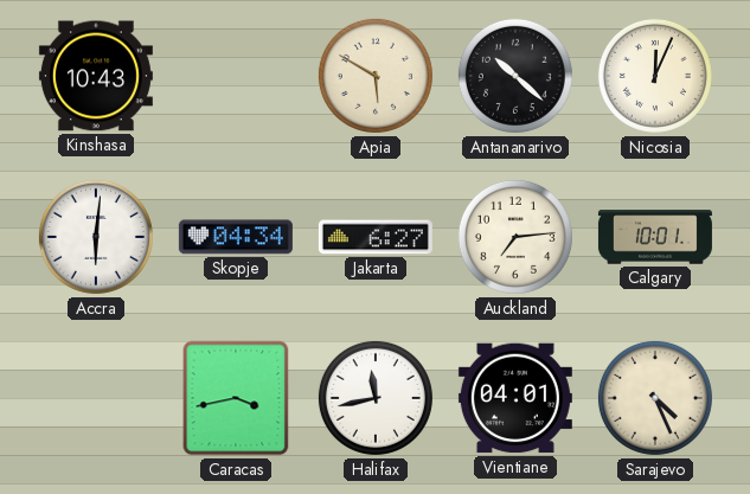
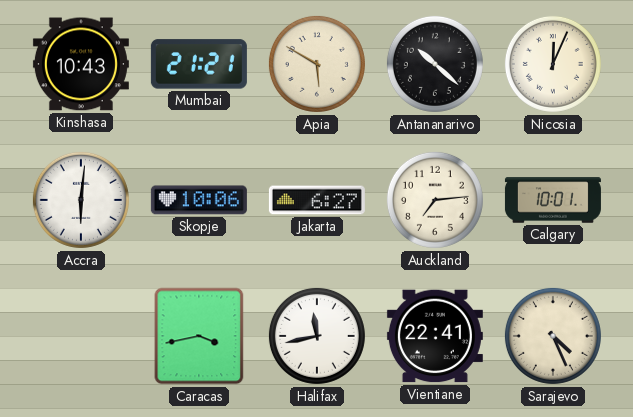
Mumbai: none -> 21:21 (199, 64)
Skopje: 04:34 -> 10:06 (199, 200)
Vientiane: 04:01 -> 22:41 (435, 336)
